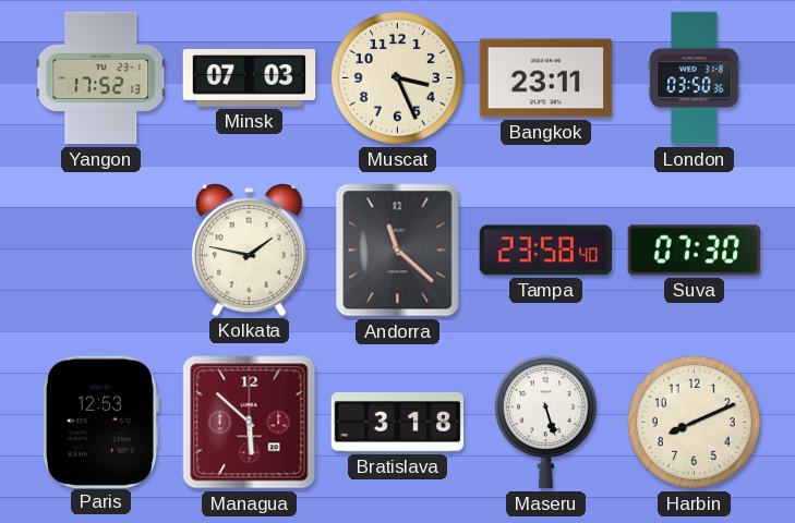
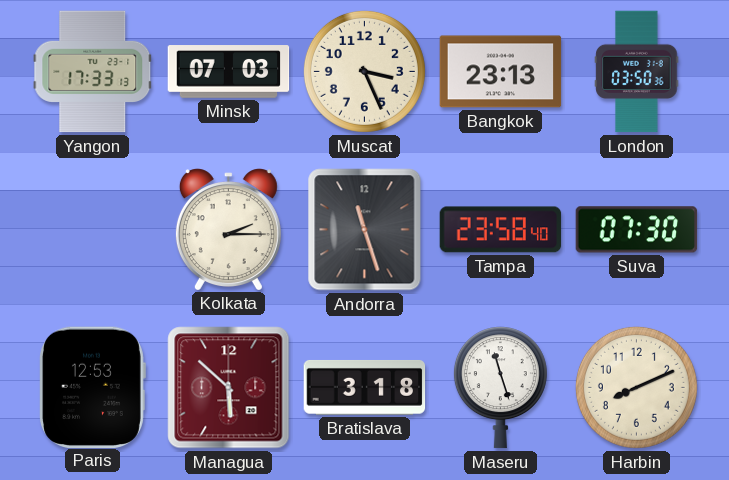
Yangon: 17:52 -> 17:33 (93, 72)
Bangkok: 23:11 -> 23:13 (501, 72)
Kolkata: 1:47 -> 2:15 (228, 229)
Andorra: 11:22 -> 11:27 (365, 230)
Maseru: 5:27 -> 11:27 (500, 388)
